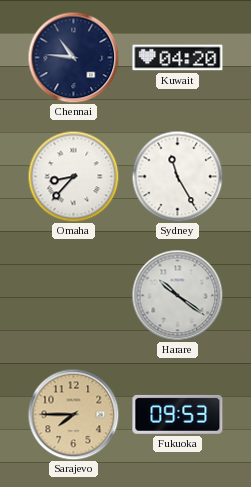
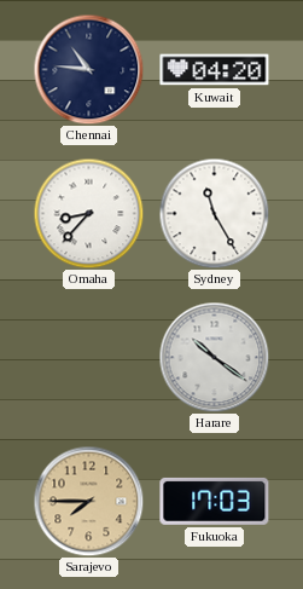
Fukuoka: 09:53 -> 17:03 (215, 501)
